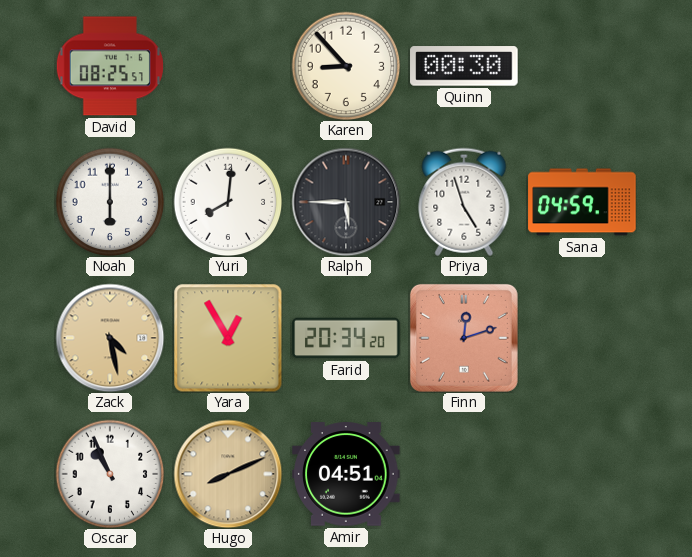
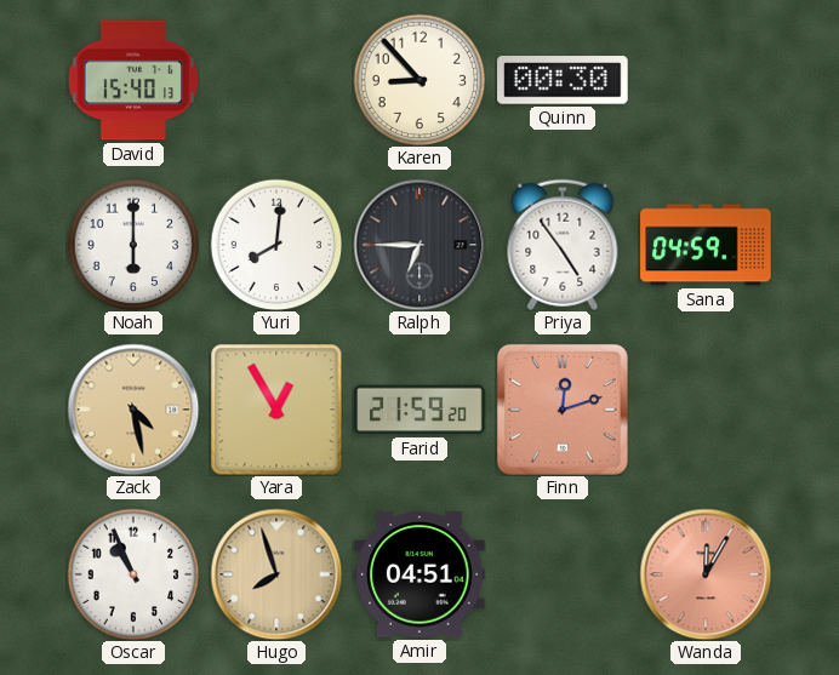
David: 08:25 -> 15:40 (133, 80)
Ralph: 5:45 -> 6:45 (419, 245)
Priya: 4:57 -> 4:54 (563, 245)
Farid: 20:34 -> 21:59 (419, 410)
Hugo: 8:11 -> 7:57 (276, 574)
Wanda: none -> 12:05 (706, 574)
